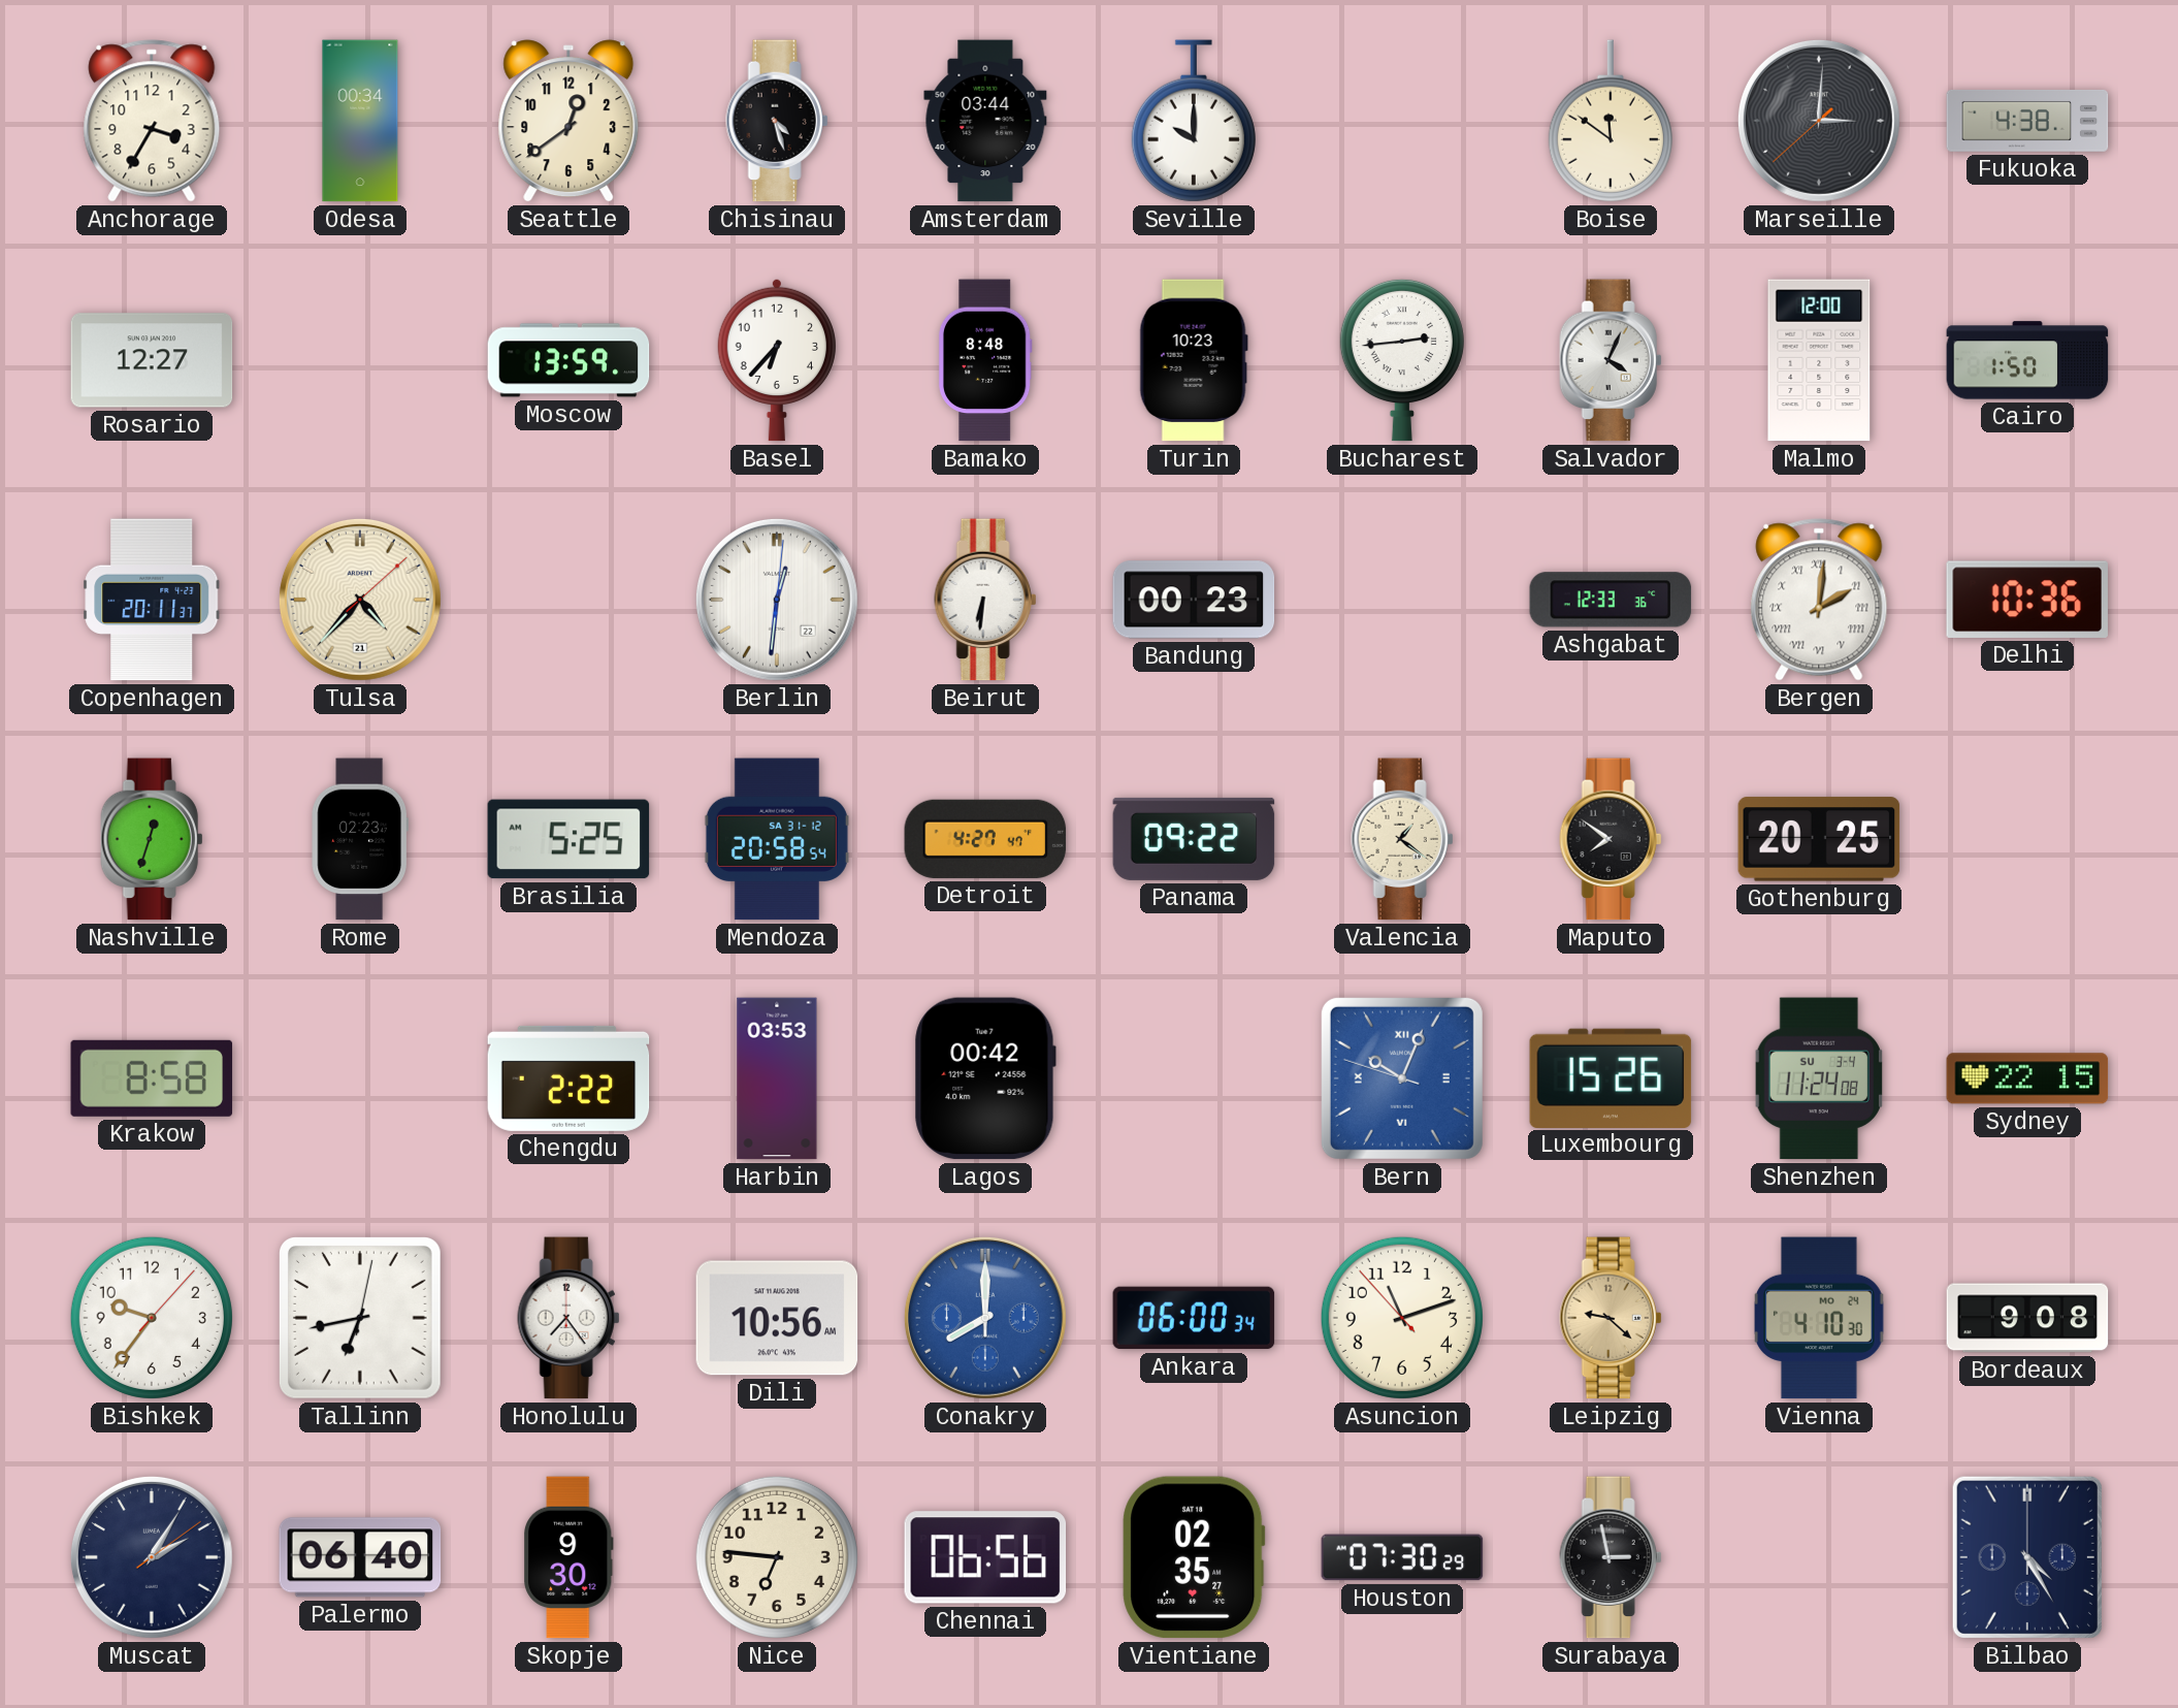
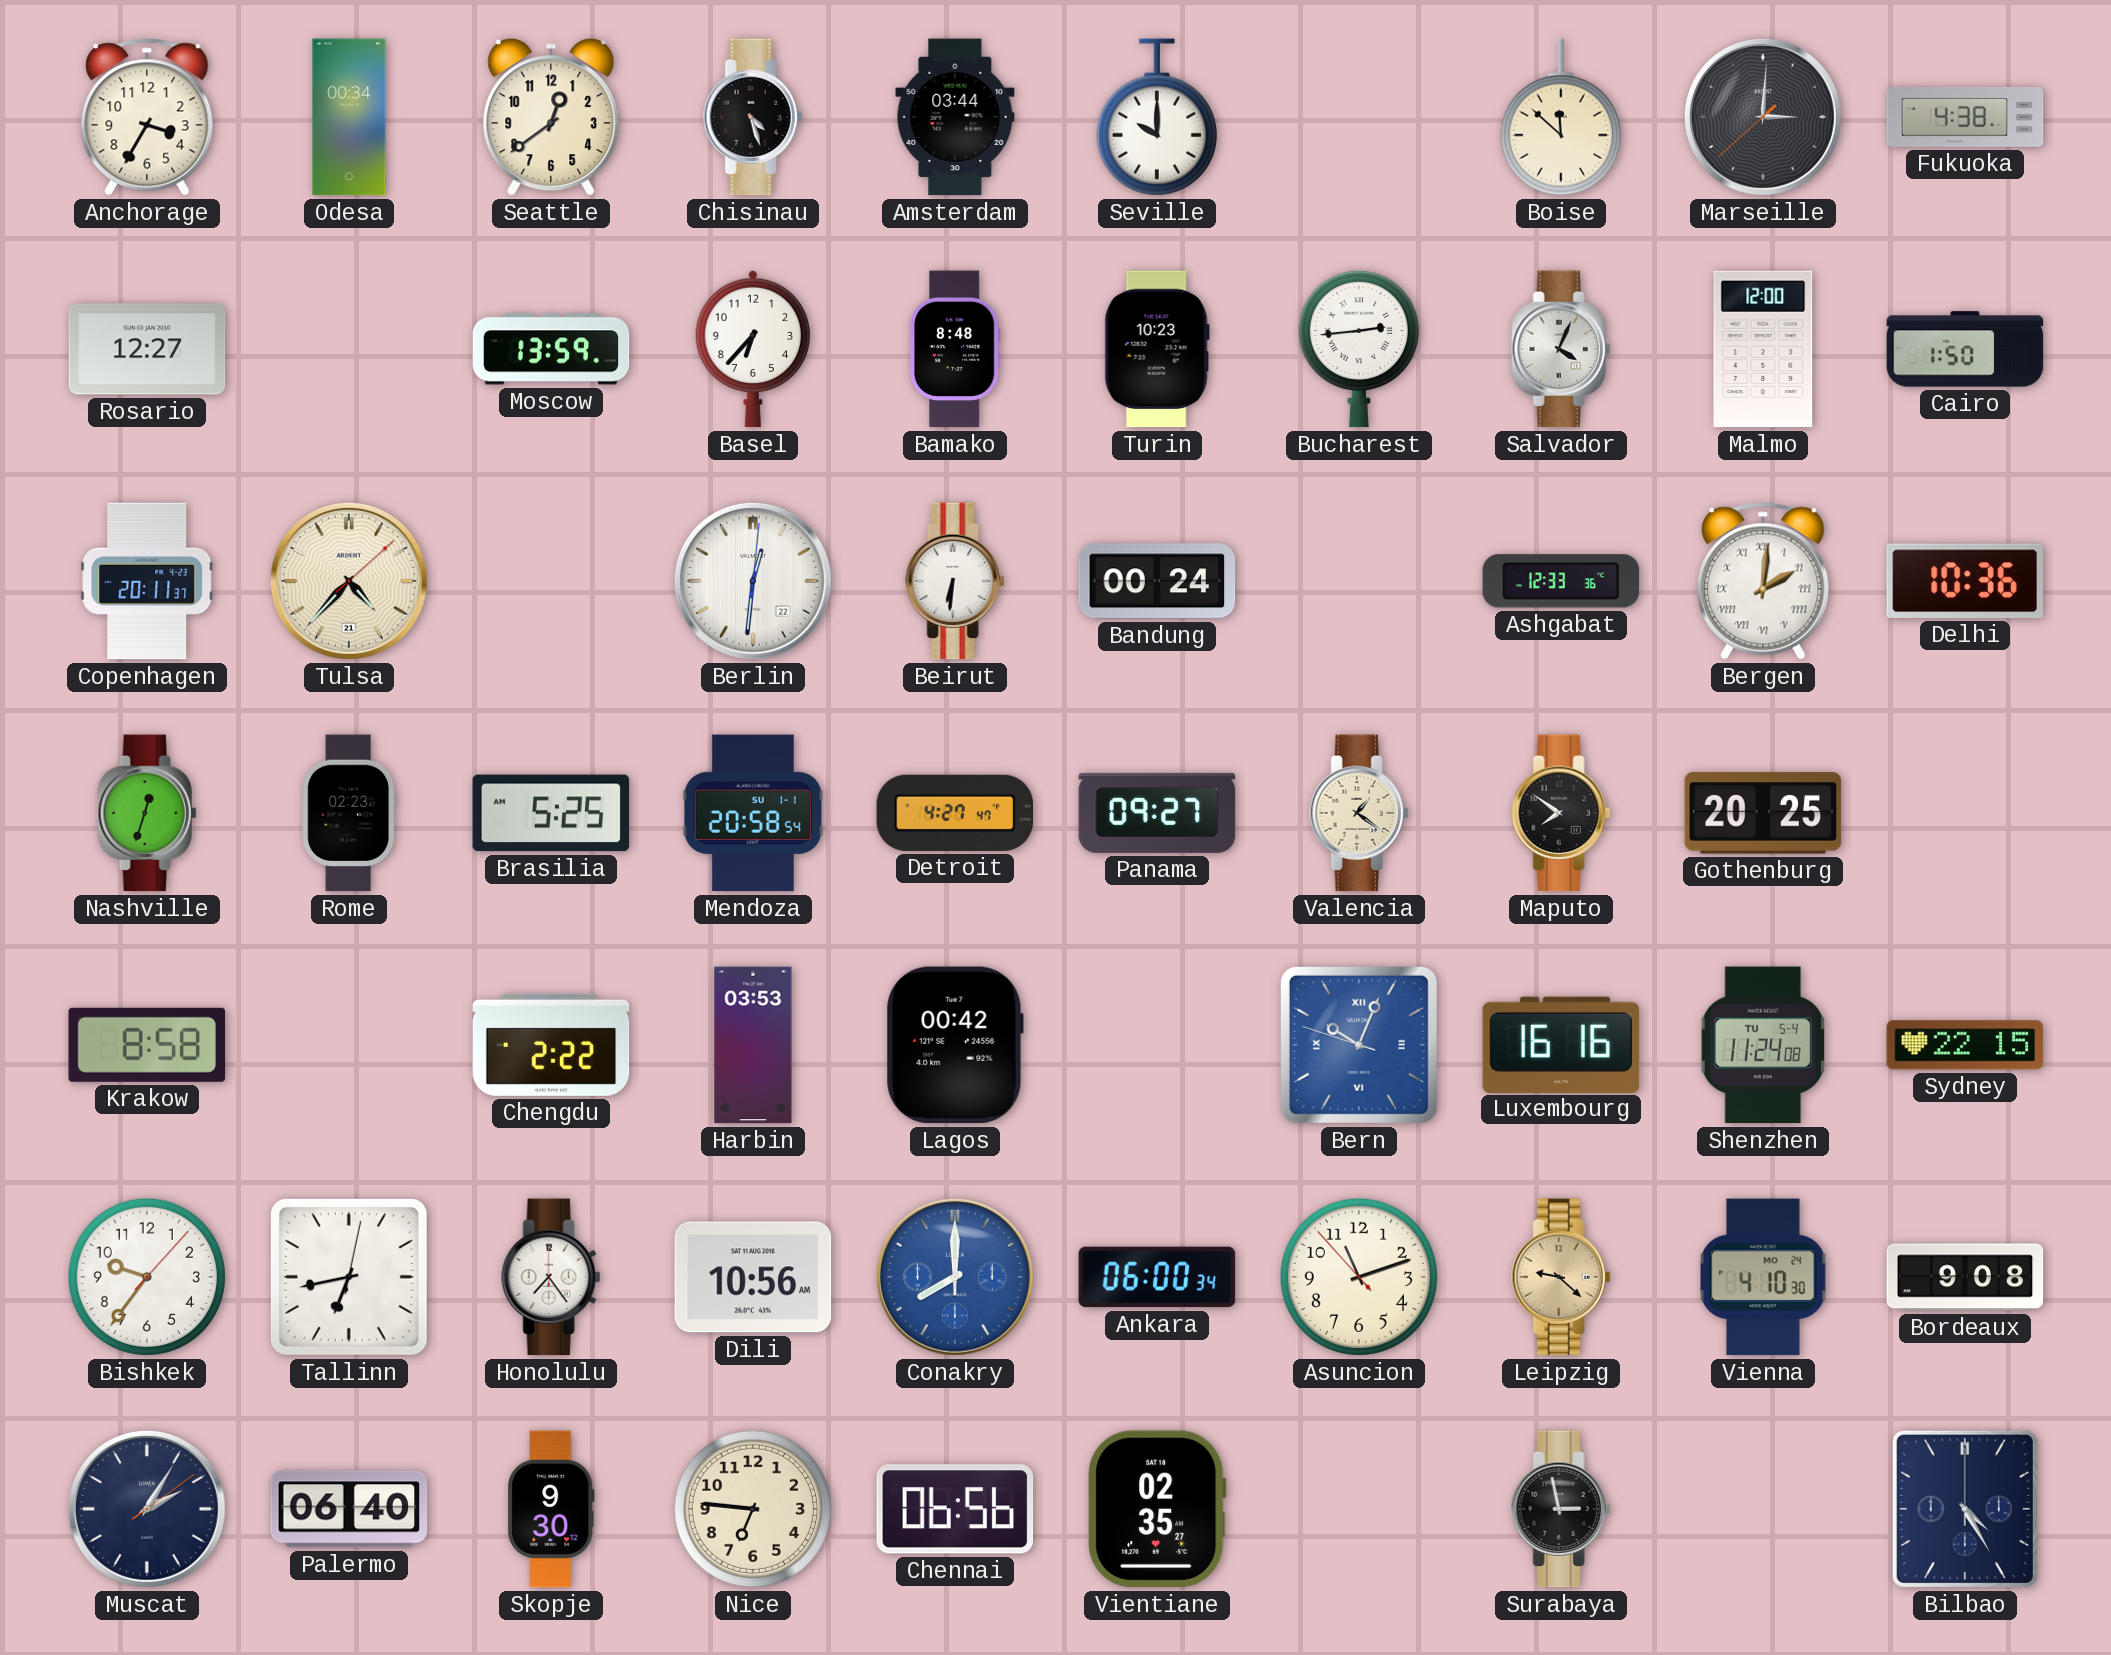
Boise: 11:51 -> 11:52 (1561, 117)
Bandung: 00:23 -> 00:24 (1157, 581)
Mendoza date: SA 31-12 -> SU 1-1 (753, 813)
Panama: 09:22 -> 09:27 (1157, 813)
Luxembourg: 15:26 -> 16:16 (1561, 1044)
Shenzhen date: SU 3-4 -> TU 5-4 (1762, 1045)
Houston: 07:30 -> none (1402, 1557)
